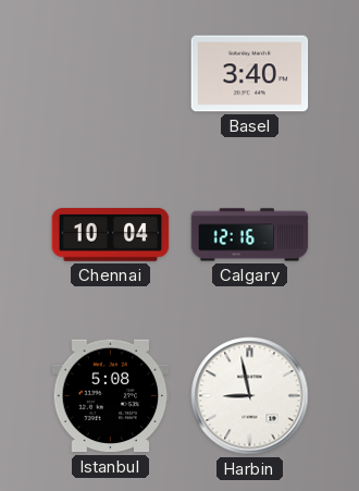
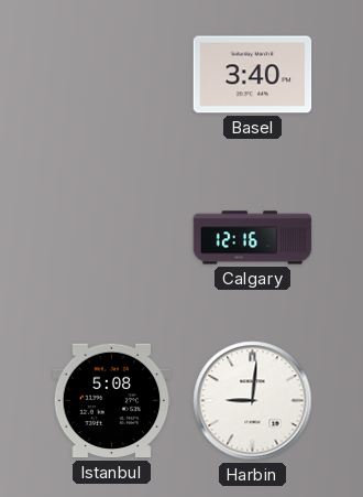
Chennai: 10:04 -> none (111, 235)
Harbin: 8:58 -> 9:01 (253, 401)
